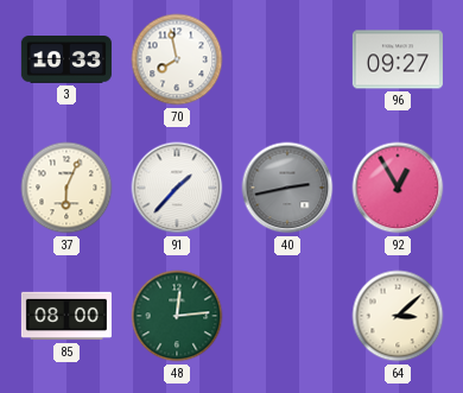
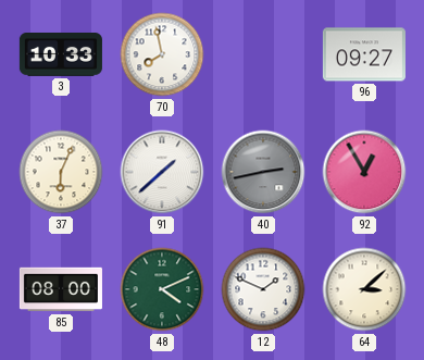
91: 1:37 -> 1:38 (162, 172)
48: 12:14 -> 4:11 (162, 289)
12: none -> 1:49 (263, 289)
